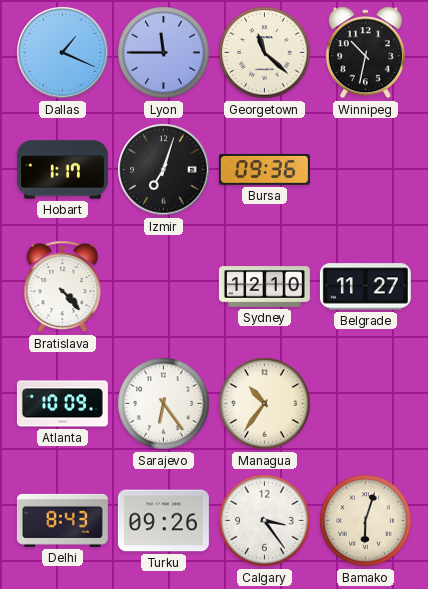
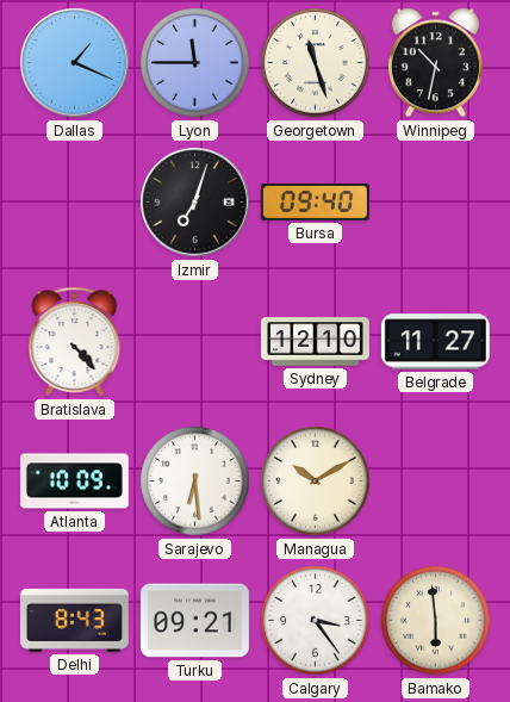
Georgetown: 11:22 -> 11:27 (316, 63)
Hobart: 1:17 -> none (62, 170)
Bursa: 09:36 -> 09:40 (315, 203)
Sarajevo: 6:24 -> 6:29 (195, 482)
Managua: 10:36 -> 10:10 (316, 482)
Turku: 09:26 -> 09:21 (194, 621)
Bamako: 6:03 -> 5:59 (436, 621)
